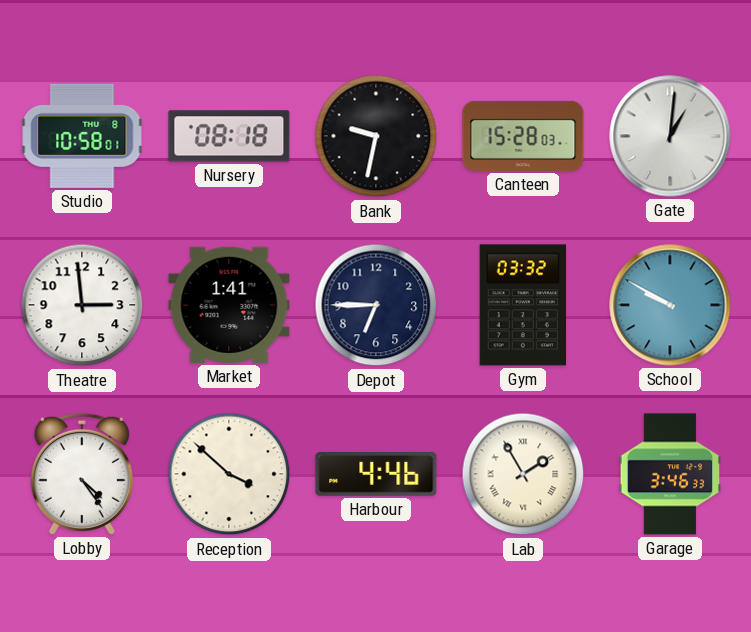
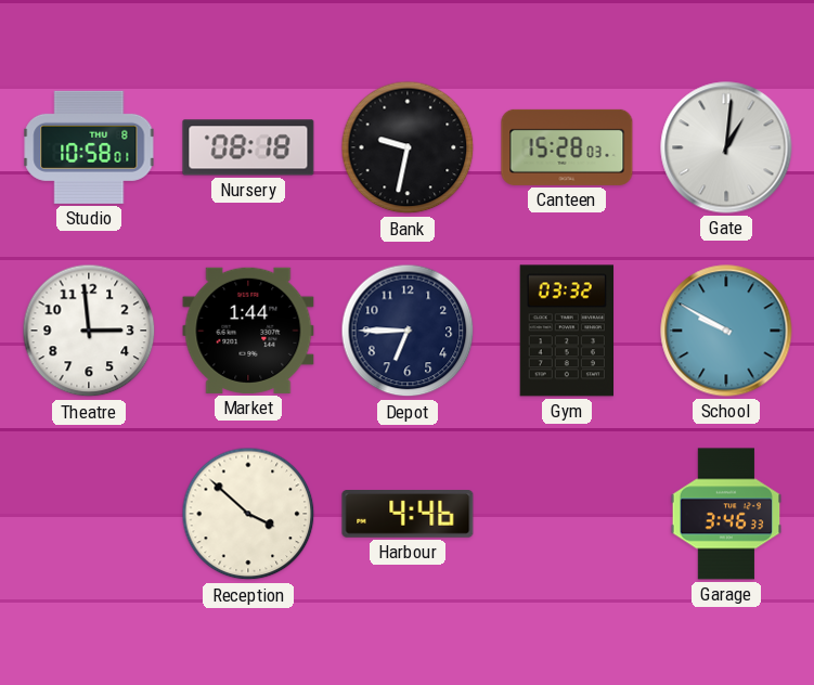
Market: 1:41 -> 1:44 (248, 331)
Lobby: 4:24 -> none (82, 474)
Lab: 1:55 -> none (523, 474)
